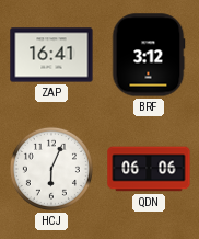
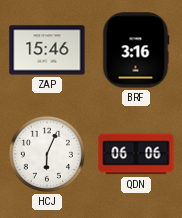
ZAP: 16:41 -> 15:46 (47, 50)
BRF: 3:12 -> 3:16 (136, 50)
